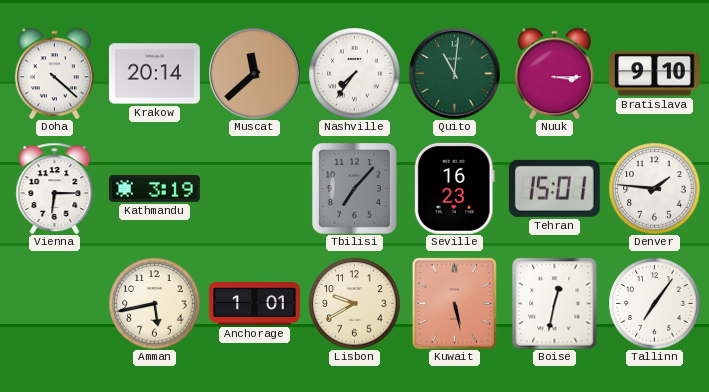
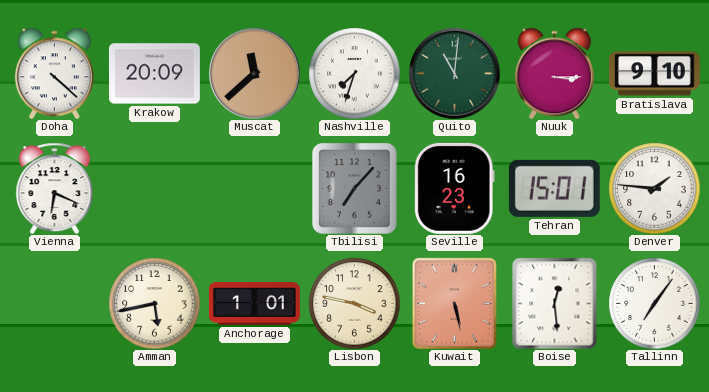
Krakow: 20:14 -> 20:09 (154, 74)
Nashville: 7:36 -> 7:33 (354, 73)
Vienna: 6:15 -> 6:19 (55, 188)
Kathmandu: 3:19 -> none (154, 188)
Lisbon: 9:40 -> 3:47 (354, 303)
Boise: 12:32 -> 12:29 (555, 303)
